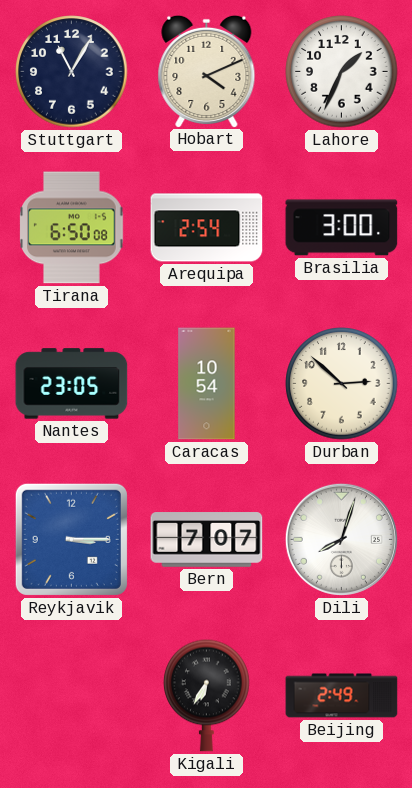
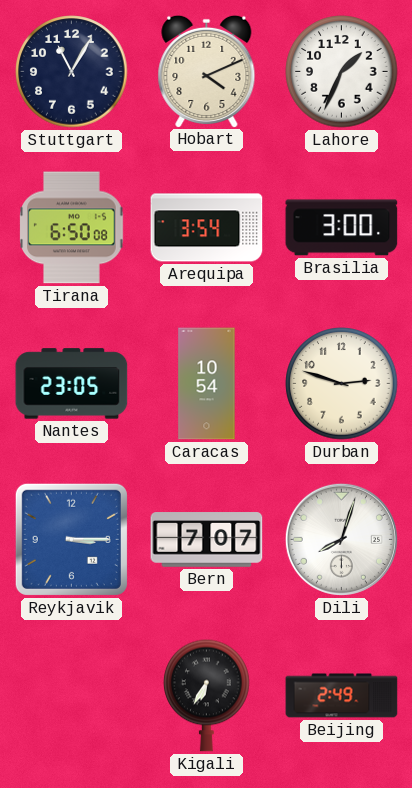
Arequipa: 2:54 -> 3:54 (207, 228)
Durban: 2:52 -> 2:48 (342, 384)
